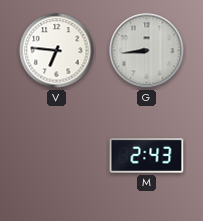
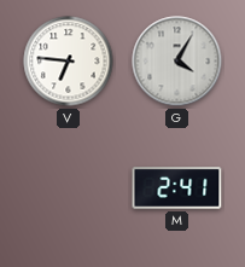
G: 8:44 -> 4:05 (177, 62)
M: 2:43 -> 2:41 (177, 188)
